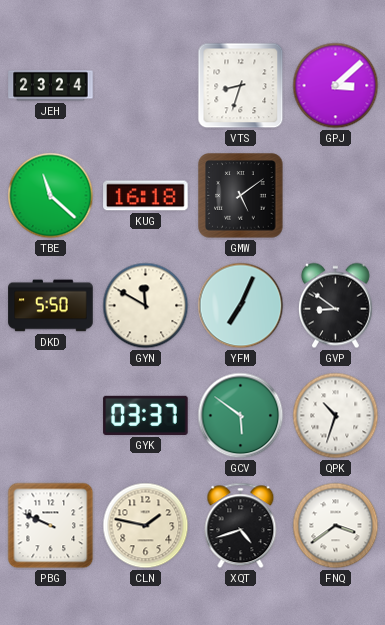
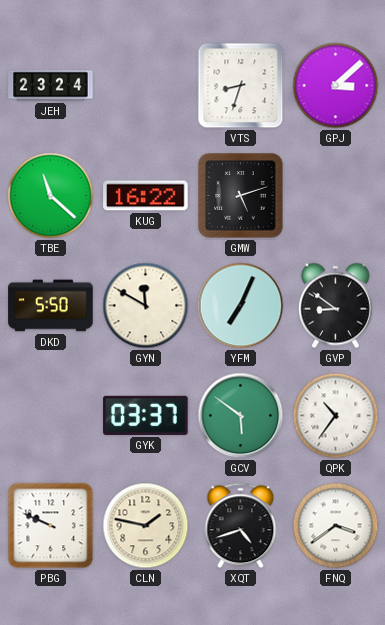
KUG: 16:18 -> 16:22 (146, 196)
GMW: 5:09 -> 5:12 (241, 196)
QPK: 10:33 -> 10:36 (336, 416)
